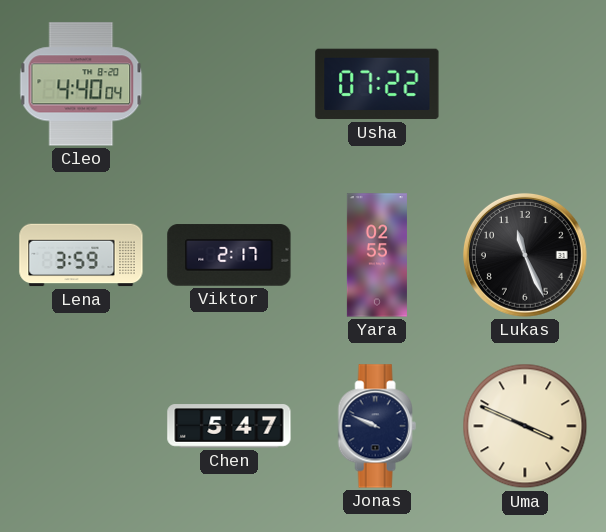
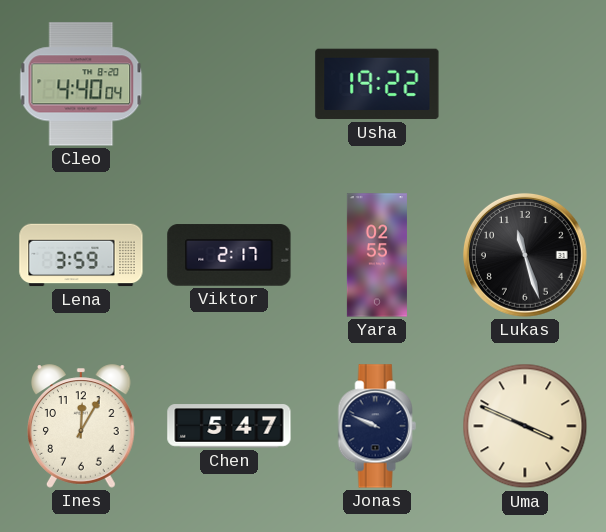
Usha: 07:22 -> 19:22 (377, 84)
Lukas: 11:26 -> 11:27 (525, 255)
Ines: none -> 12:05 (82, 426)
